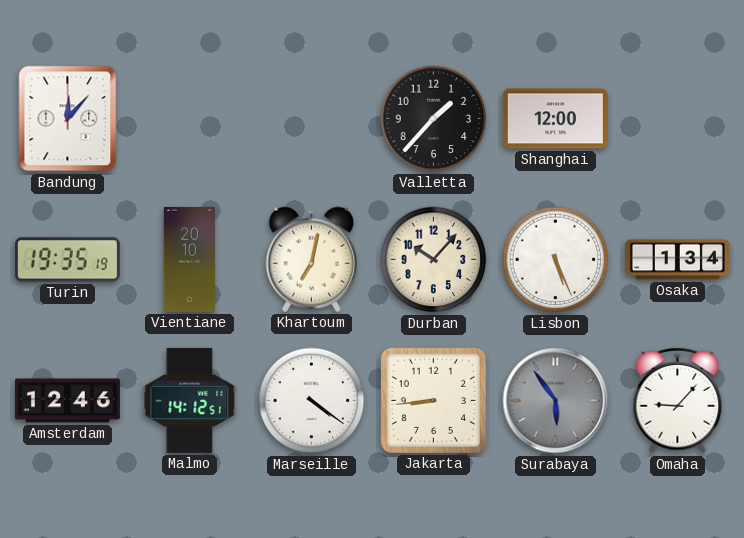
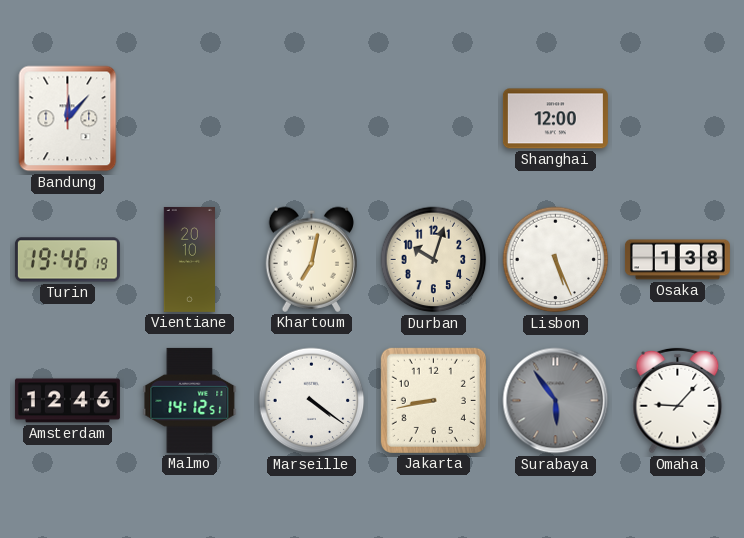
Valletta: 1:37 -> none (434, 119)
Turin: 19:35 -> 19:46 (67, 260)
Durban: 10:07 -> 10:03 (434, 260)
Osaka: 1:34 -> 1:38 (677, 260)
Jakarta: 8:44 -> 8:43 (433, 400)
